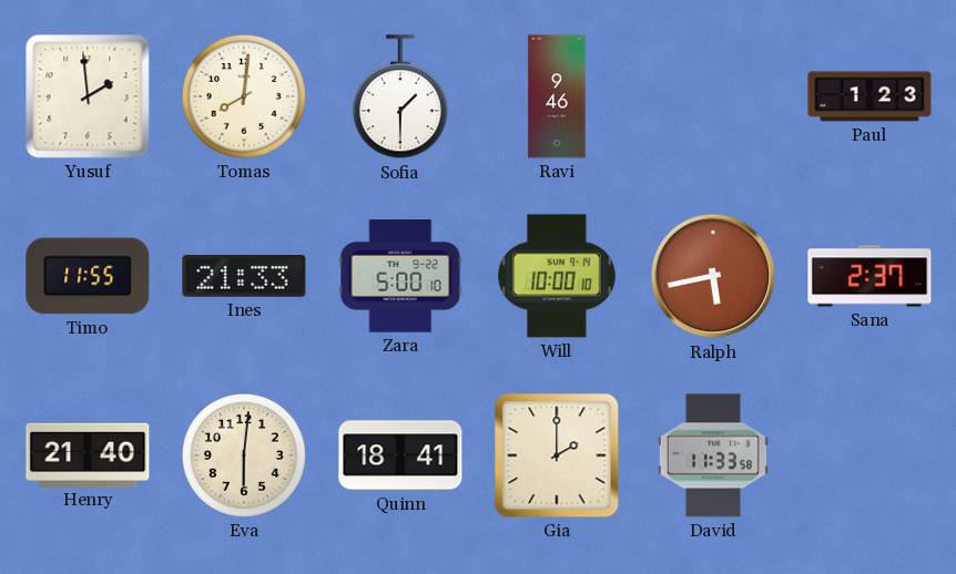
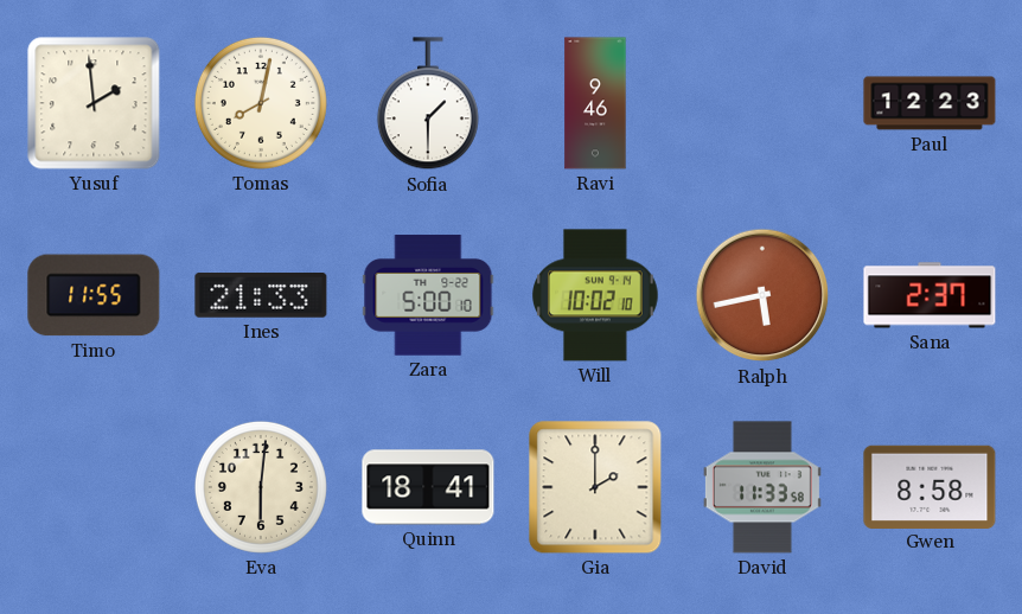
Tomas: 8:01 -> 8:02 (261, 103)
Paul: 1:23 -> 12:23 (930, 103)
Will: 10:00 -> 10:02 (595, 295)
Henry: 21:40 -> none (88, 454)
Gwen: none -> 8:58 (930, 486)
